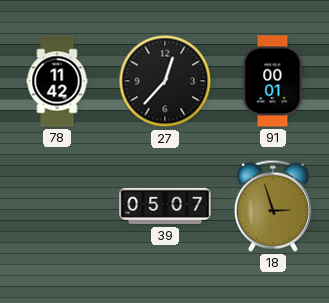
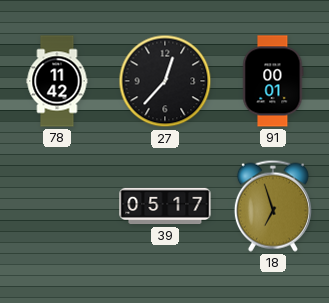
39: 05:07 -> 05:17 (165, 206)
18: 2:57 -> 6:57 (273, 206)
